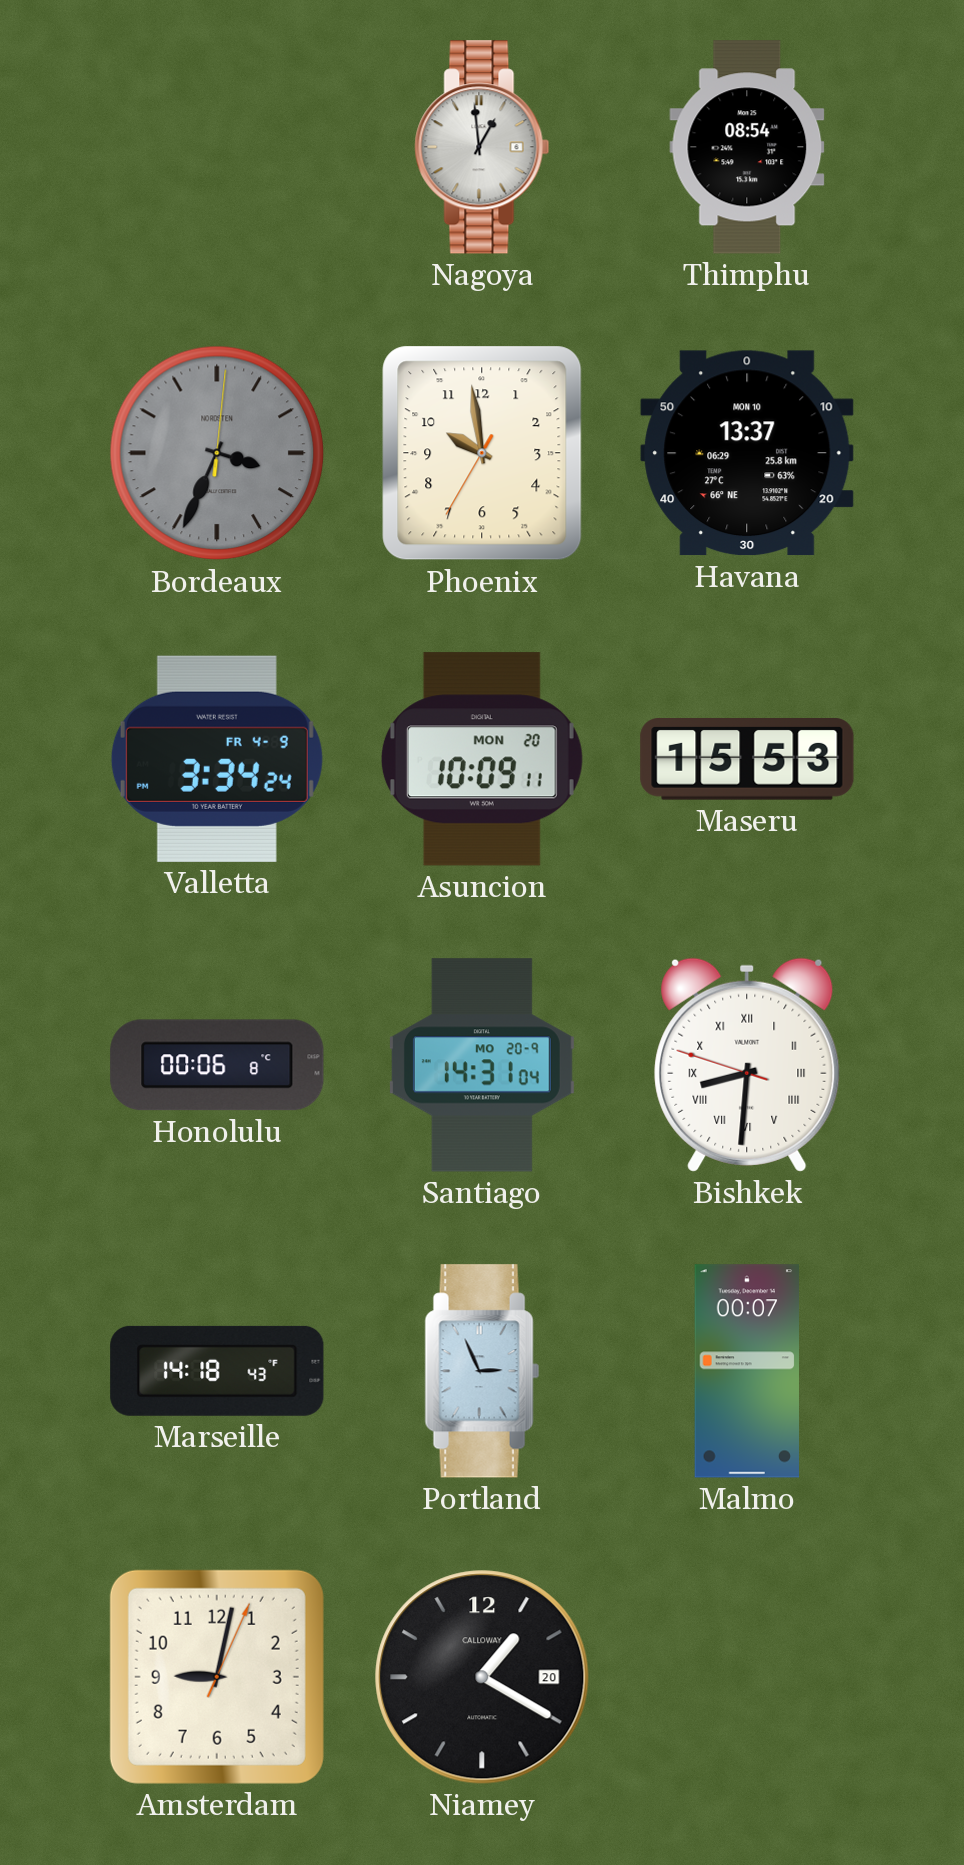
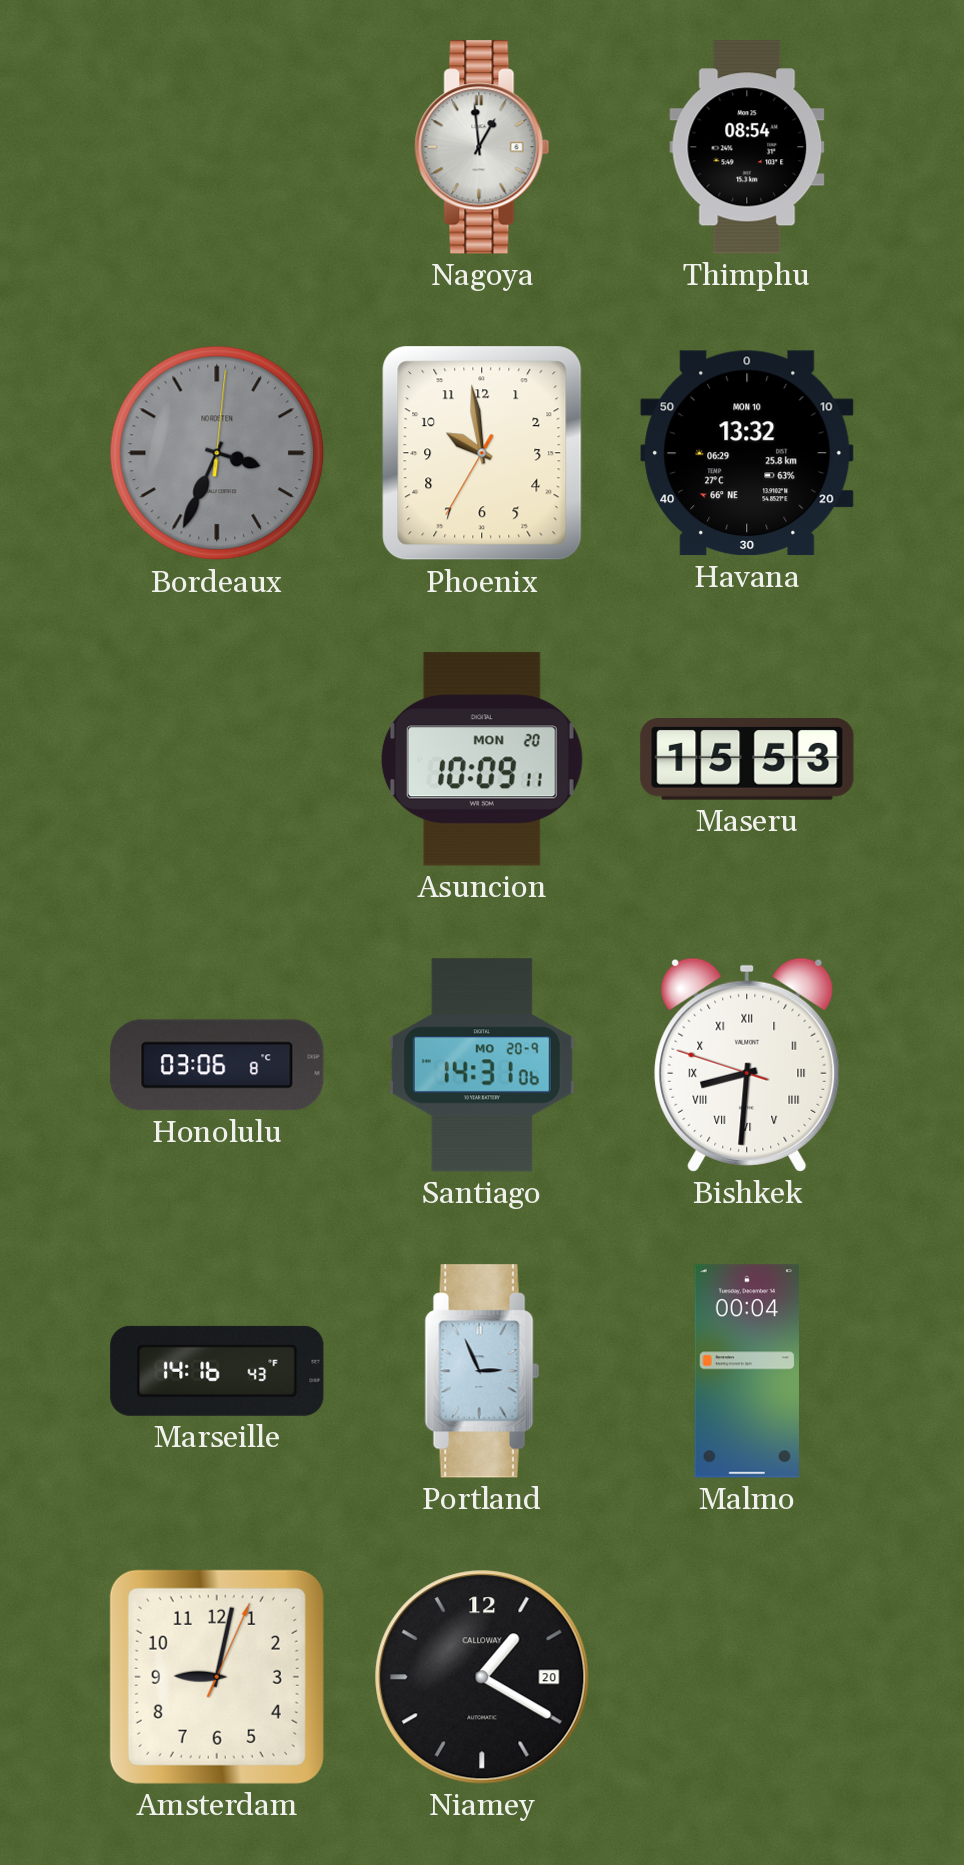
Havana: 13:37 -> 13:32 (747, 453)
Valletta: 3:34 -> none (217, 759)
Honolulu: 00:06 -> 03:06 (217, 1065)
Santiago: 14:31:04 -> 14:31:06 (482, 1065)
Marseille: 14:18 -> 14:16 (217, 1371)
Malmo: 00:07 -> 00:04 (747, 1371)
